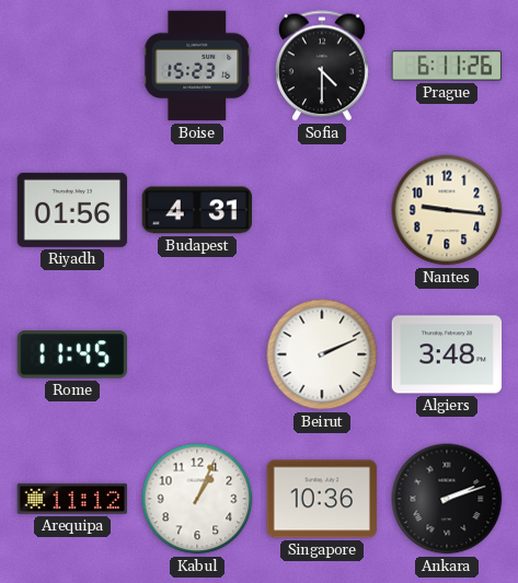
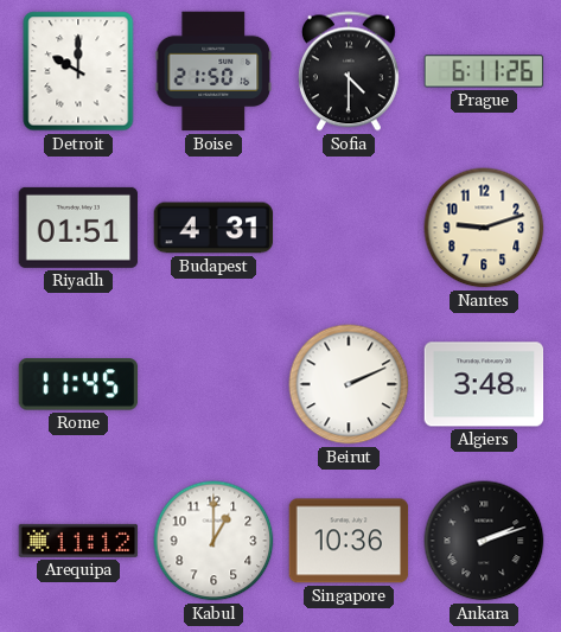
Detroit: none -> 10:00 (78, 71)
Boise: 15:23 -> 21:50 (213, 71)
Riyadh: 01:56 -> 01:51 (78, 228)
Nantes: 9:16 -> 9:12 (484, 228)
Kabul: 1:04 -> 1:00 (213, 541)
